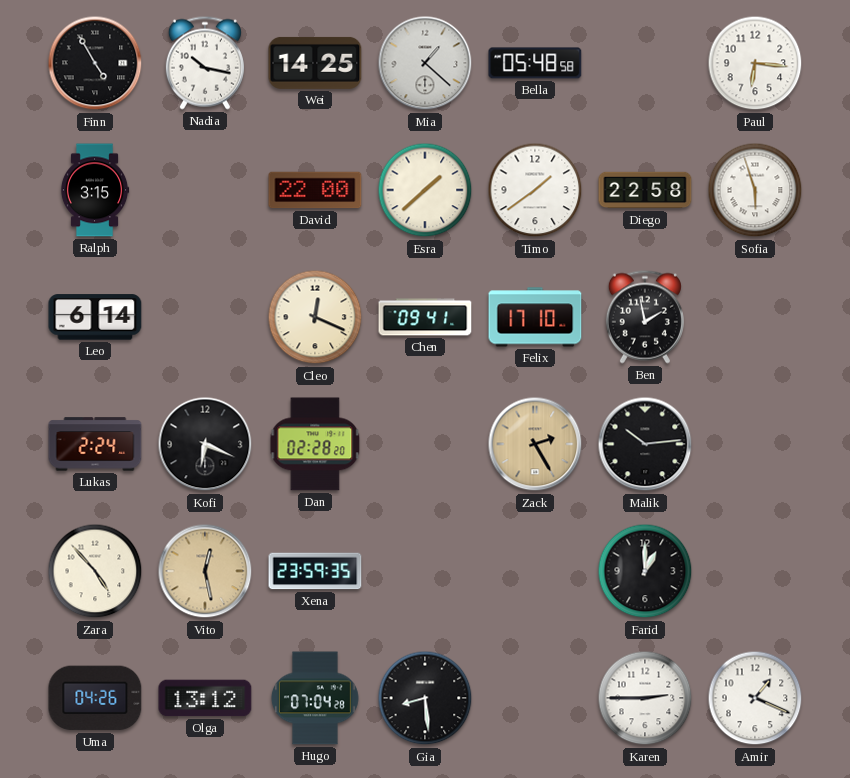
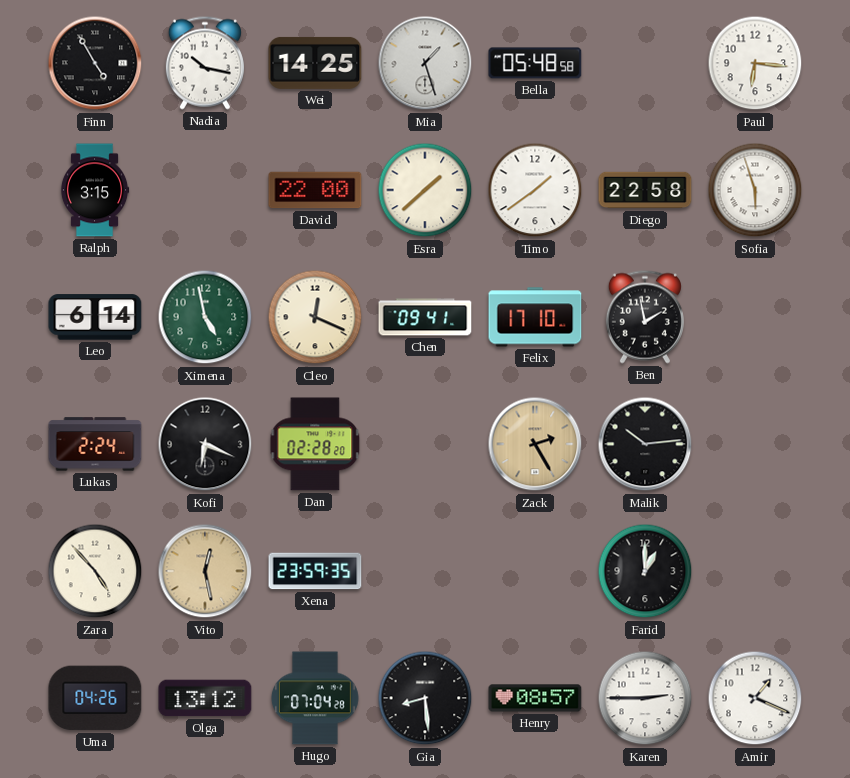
Mia: 1:22 -> 1:27 (425, 63)
Ximena: none -> 4:58 (205, 317)
Henry: none -> 08:57 (535, 698)
